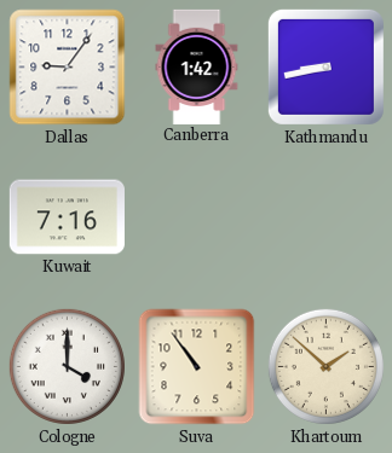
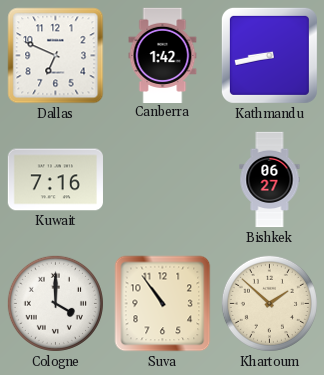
Dallas: 9:06 -> 6:49 (56, 56)
Bishkek: none -> 06:27 (270, 180)
